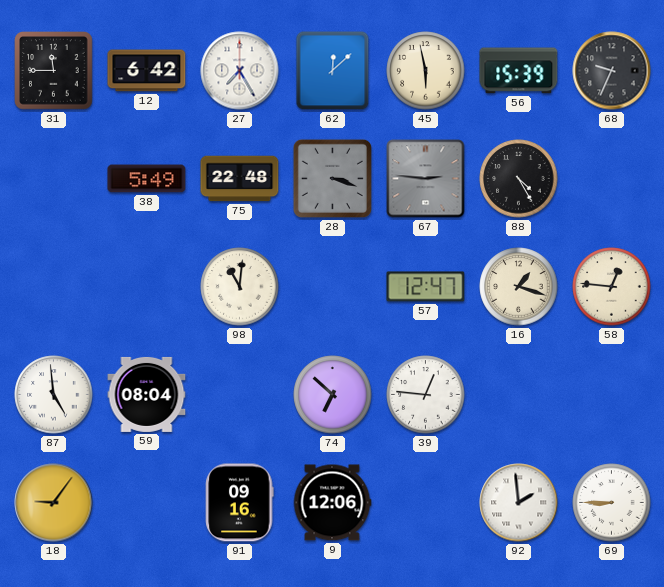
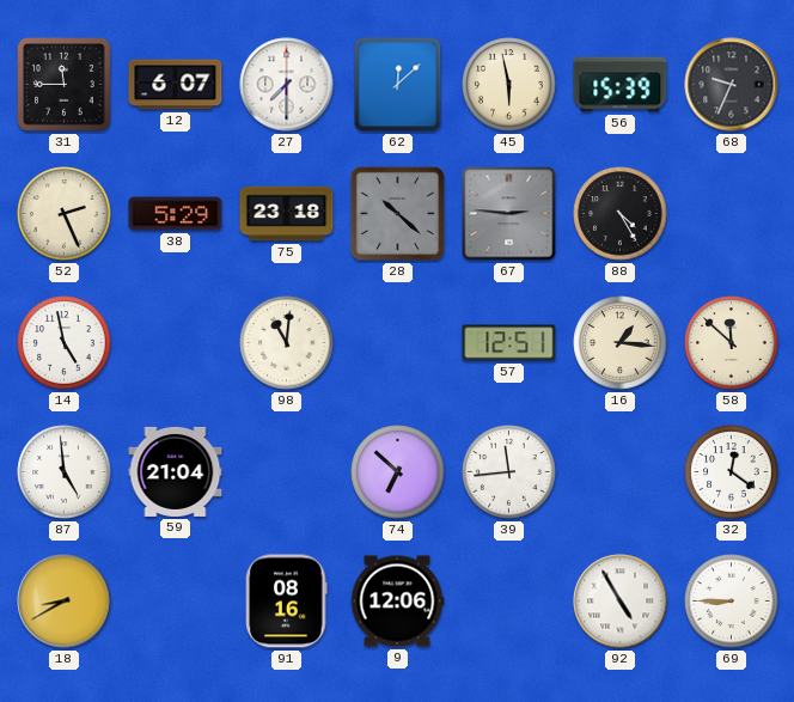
12: 6:42 -> 6:07 (176, 85)
27: 7:25 -> 7:30 (287, 85)
52: none -> 2:26 (65, 214)
38: 5:49 -> 5:29 (176, 214)
75: 22:48 -> 23:18 (287, 214)
28: 3:18 -> 10:22 (397, 213)
14: none -> 4:58 (65, 343)
57: 12:47 -> 12:51 (509, 343)
16: 1:18 -> 1:16 (621, 343)
58: 12:46 -> 11:52 (732, 343)
59: 08:04 -> 21:04 (176, 471)
39: 12:46 -> 11:44 (509, 472)
32: none -> 12:21 (732, 472)
18: 9:06 -> 8:40 (65, 602)
91: 09:16 -> 08:16 (287, 602)
92: 1:59 -> 4:55 (621, 602)
